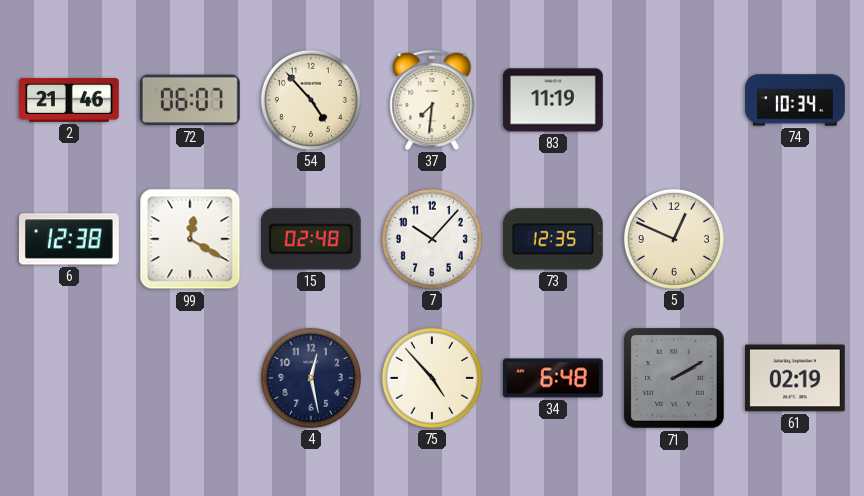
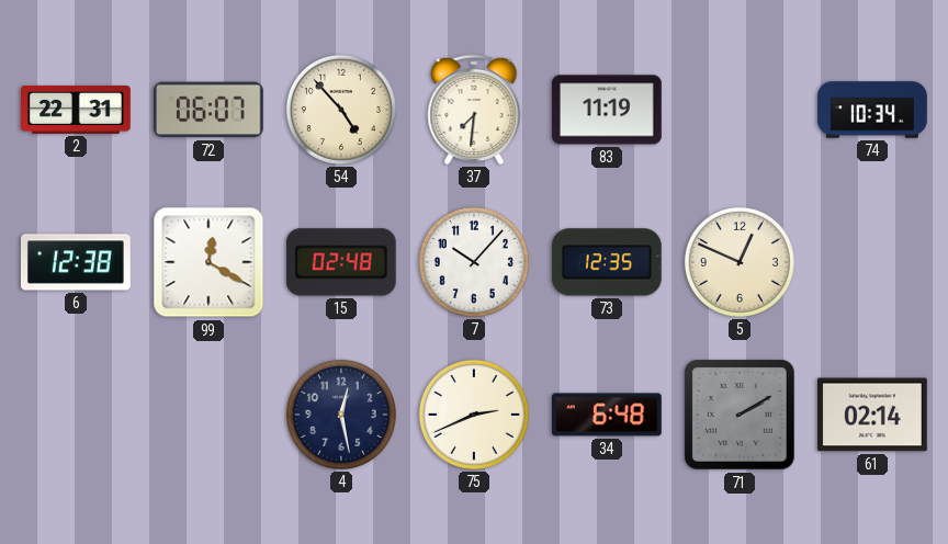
2: 21:46 -> 22:31 (76, 111)
75: 4:53 -> 2:41 (474, 415)
61: 02:19 -> 02:14 (873, 415)
